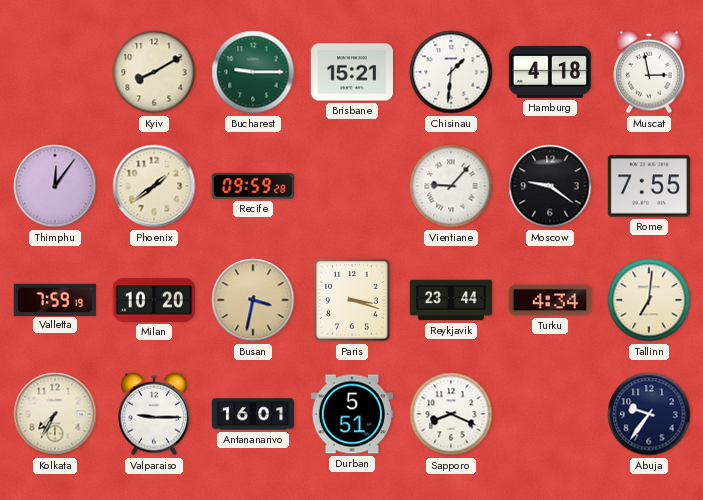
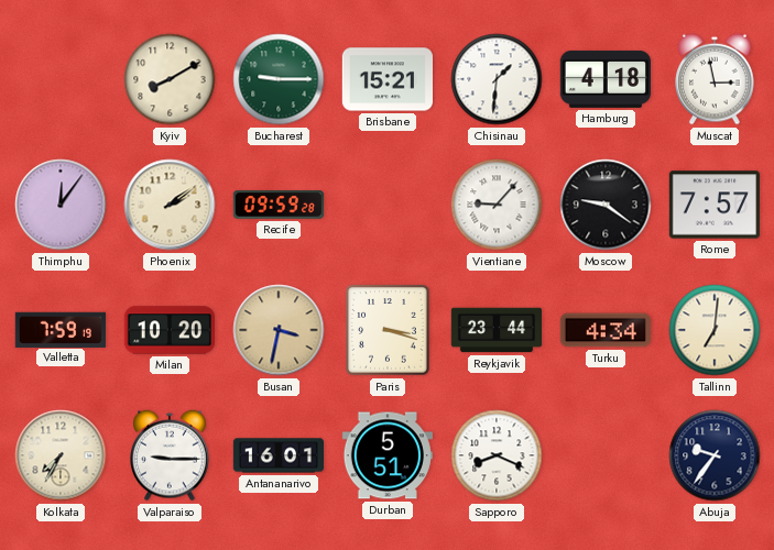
Phoenix: 1:39 -> 2:09 (170, 205)
Rome: 7:55 -> 7:57 (715, 205)
